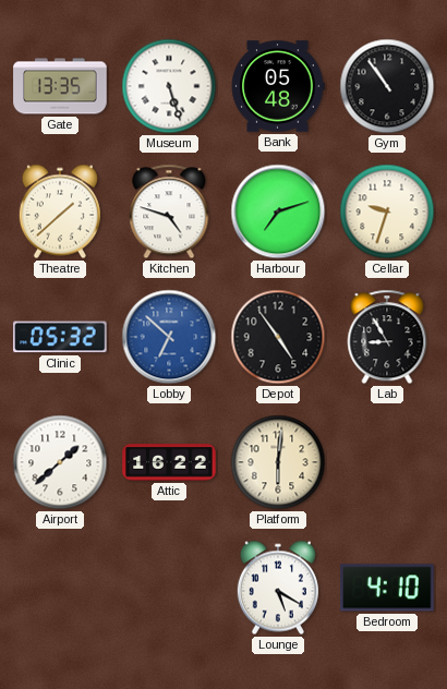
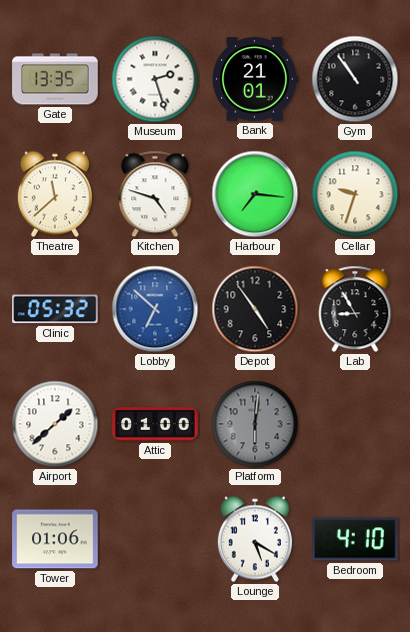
Museum: 5:27 -> 2:27 (155, 79)
Bank: 05:48 -> 21:01 (255, 79)
Theatre: 1:38 -> 11:38 (55, 194)
Harbour: 7:12 -> 7:16 (255, 194)
Attic: 16:22 -> 01:00 (155, 424)
Platform dial: cream -> grey (255, 424)
Tower: none -> 01:06 (55, 539)
